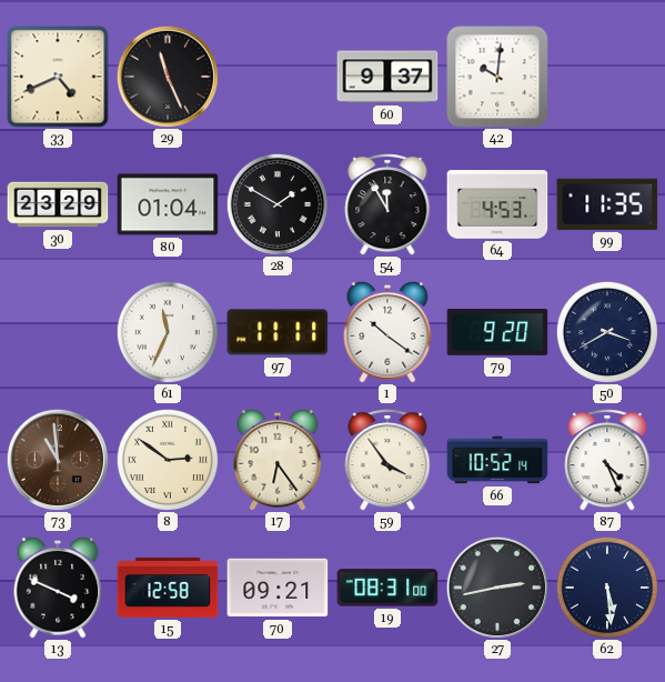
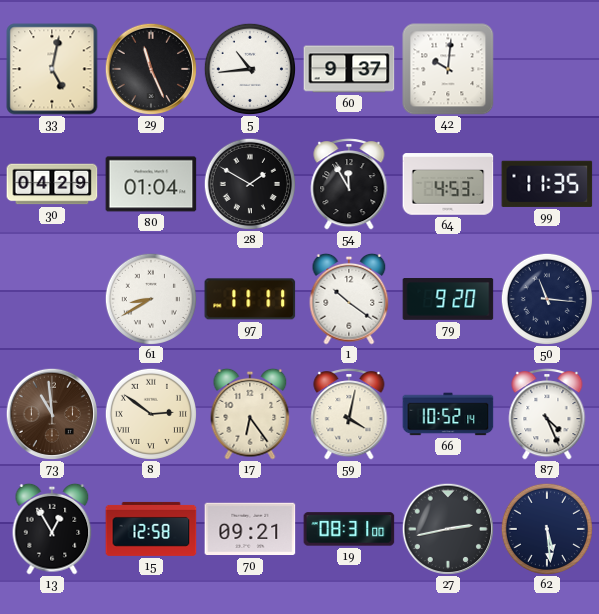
33: 4:41 -> 5:02 (52, 69)
5: none -> 10:44 (250, 69)
30: 23:29 -> 04:29 (52, 184)
61: 11:34 -> 8:40 (151, 299)
50: 3:40 -> 11:16 (547, 299)
59: 3:54 -> 4:02 (349, 414)
13: 3:49 -> 12:55 (52, 529)
